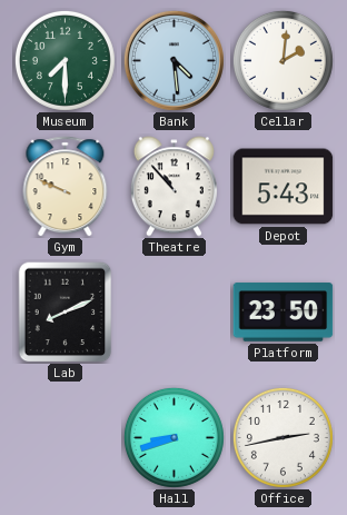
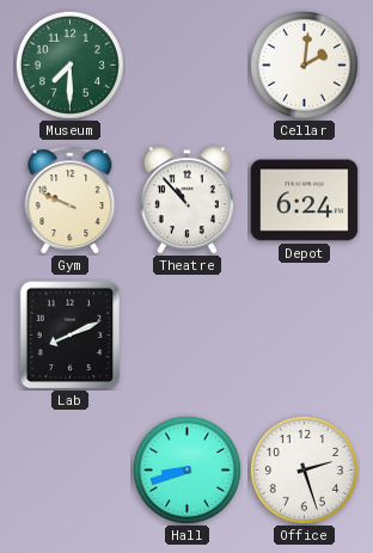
Bank: 4:29 -> none (173, 60)
Depot: 5:43 -> 6:24 (305, 201)
Platform: 23:50 -> none (284, 313)
Office: 2:43 -> 2:27 (304, 469)
